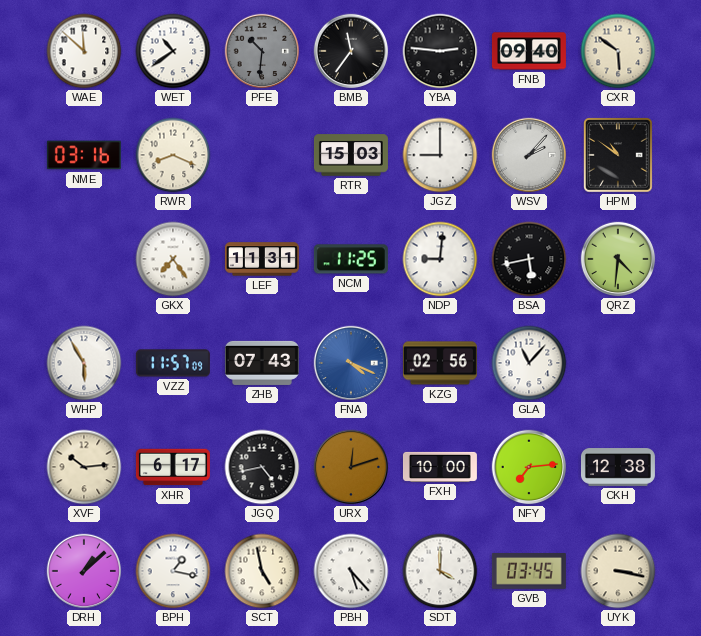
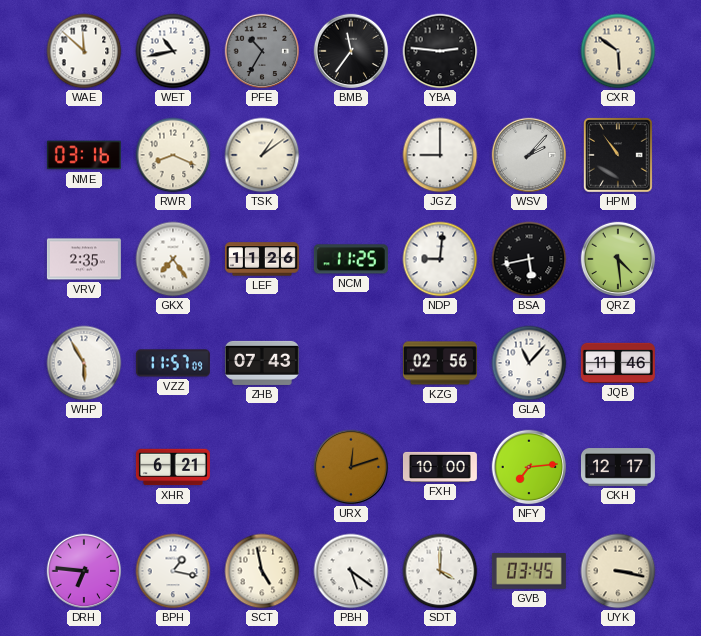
WET: 10:39 -> 10:43 (173, 51)
PFE: 10:31 -> 10:35 (262, 51)
FNB: 09:40 -> none (529, 51)
TSK: none -> 1:09 (262, 155)
RTR: 15:03 -> none (351, 155)
HPM: 10:51 -> 10:54 (618, 155)
VRV: none -> 2:35 (84, 259)
LEF: 11:31 -> 11:26 (262, 259)
QRZ: 4:31 -> 4:29 (618, 259)
FNA: 4:19 -> none (351, 363)
JQB: none -> 11:46 (618, 363)
XVF: 10:14 -> none (84, 467)
XHR: 6:17 -> 6:21 (173, 467)
JGQ: 4:43 -> none (262, 467)
CKH: 12:38 -> 12:17 (618, 467)
DRH: 1:08 -> 6:46 (84, 571)
PBH: 5:23 -> 5:21 (351, 571)
